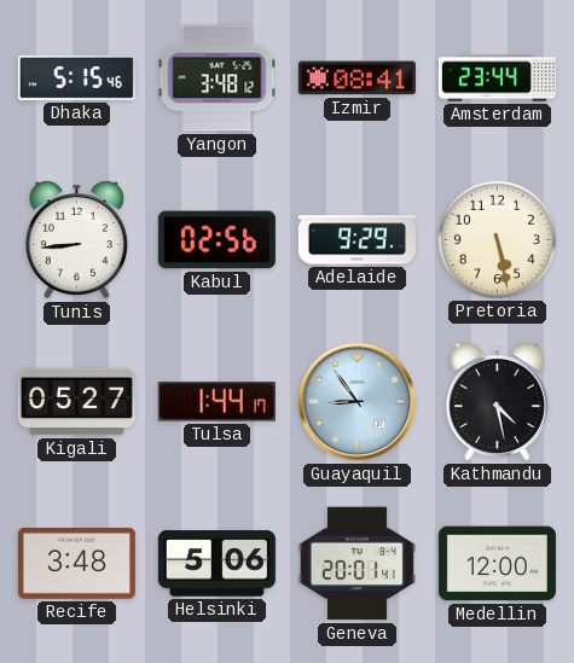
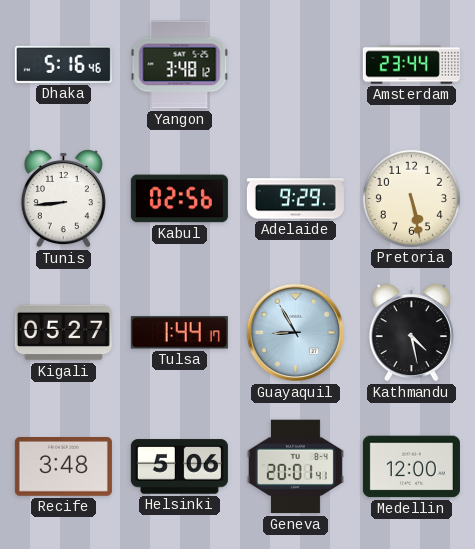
Dhaka: 5:15 -> 5:16 (63, 64)
Izmir: 08:41 -> none (356, 78)
Guayaquil: 8:54 -> 8:55 (296, 333)
